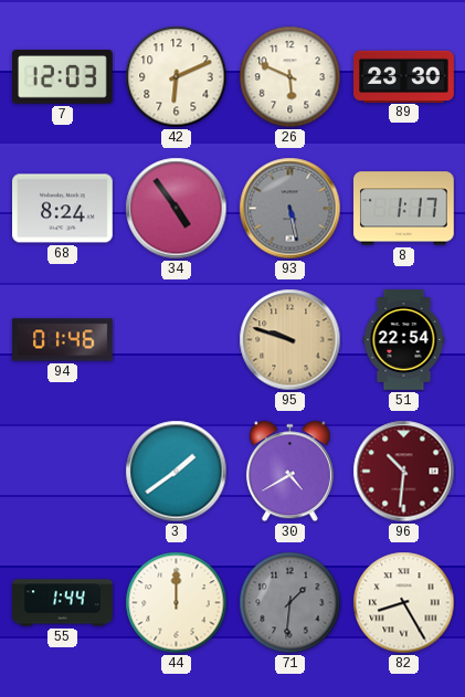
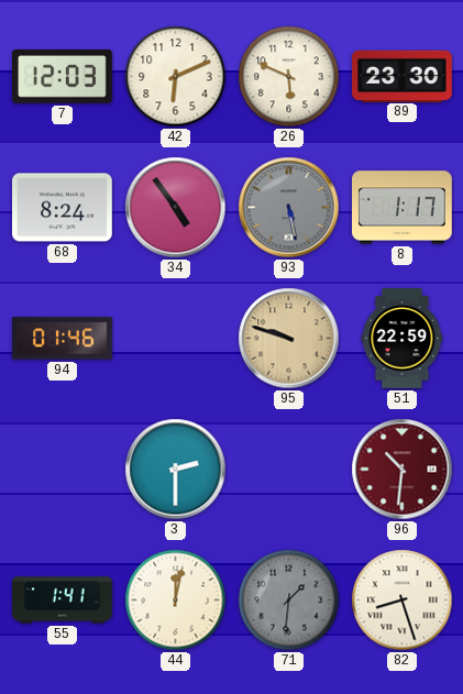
51: 22:54 -> 22:59 (403, 339)
3: 1:39 -> 2:30 (176, 470)
30: 4:40 -> none (289, 472)
55: 1:44 -> 1:41 (63, 601)
44: 12:00 -> 12:02 (176, 601)
82: 8:25 -> 8:27 (403, 601)
